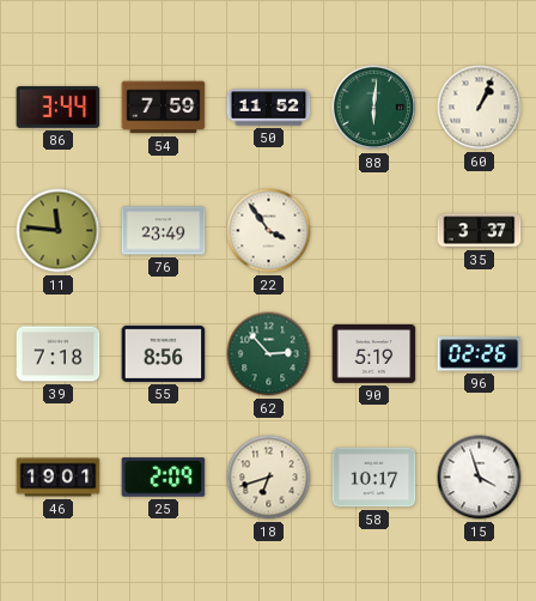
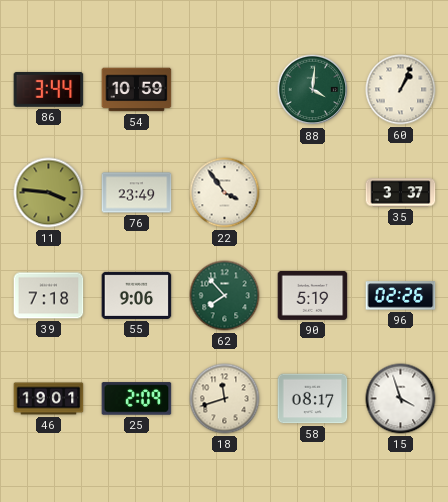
54: 7:59 -> 10:59 (137, 90)
50: 11:52 -> none (269, 108)
88: 6:01 -> 4:01 (313, 90)
11: 11:46 -> 3:46 (49, 193)
55: 8:56 -> 9:06 (137, 295)
62: 2:53 -> 7:53 (225, 296)
18: 6:42 -> 11:42 (225, 399)
58: 10:17 -> 08:17 (313, 399)
